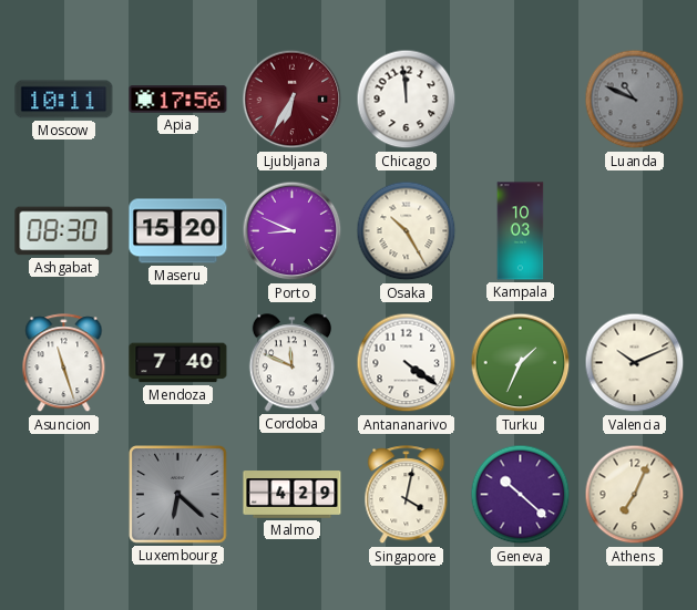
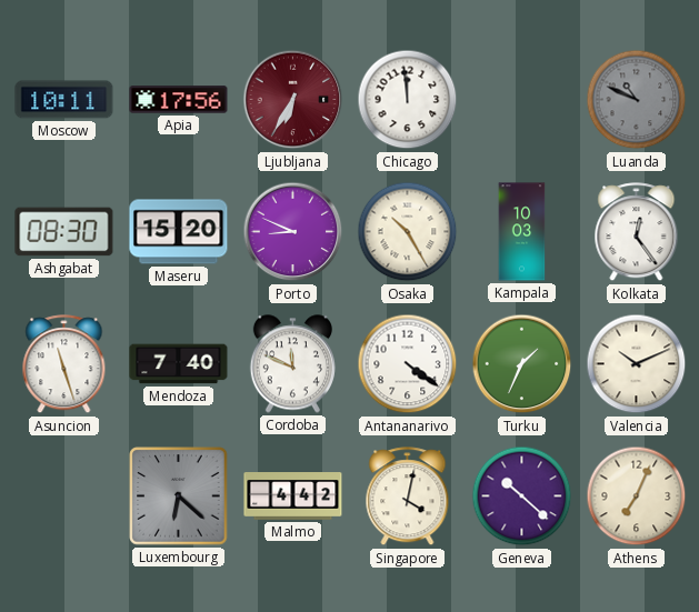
Kolkata: none -> 12:24 (637, 232)
Malmo: 4:29 -> 4:42 (293, 496)
